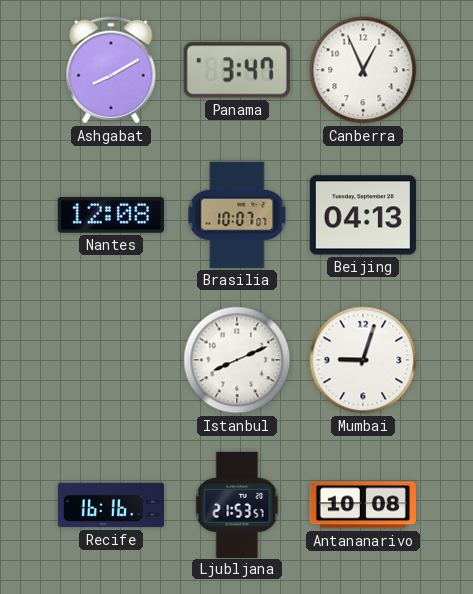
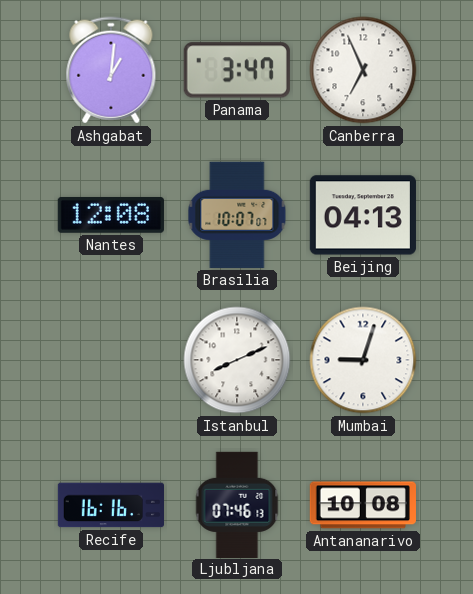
Ashgabat: 8:10 -> 1:01 (111, 70)
Canberra: 12:56 -> 6:56 (363, 70)
Ljubljana: 21:53 -> 07:46 (237, 504)
